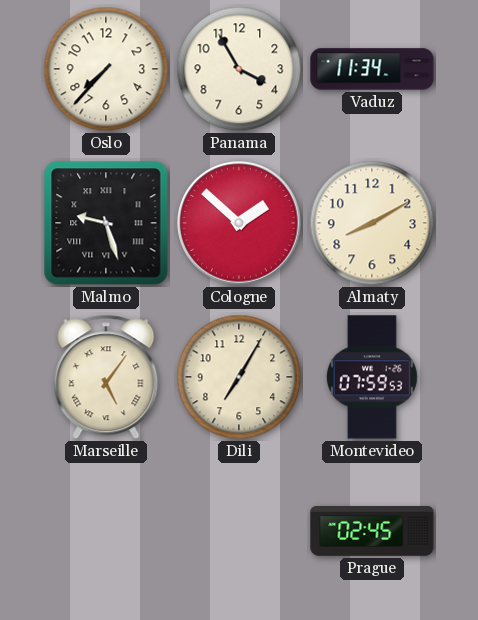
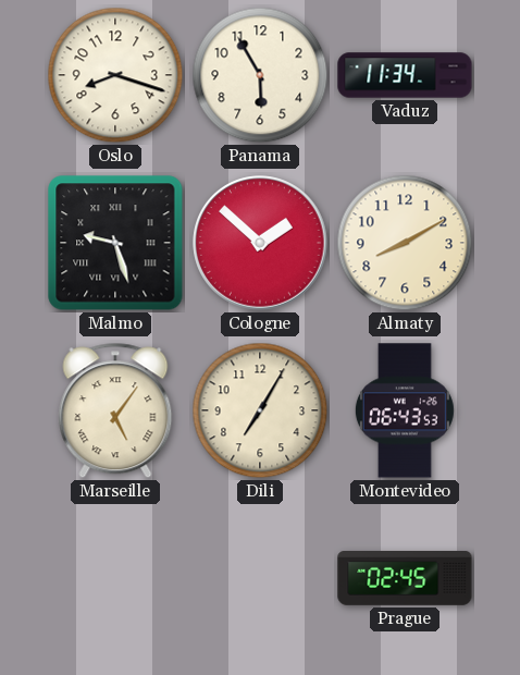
Oslo: 7:37 -> 8:18 (115, 75)
Panama: 3:55 -> 5:55 (260, 75)
Montevideo: 07:59 -> 06:43 (405, 410)
